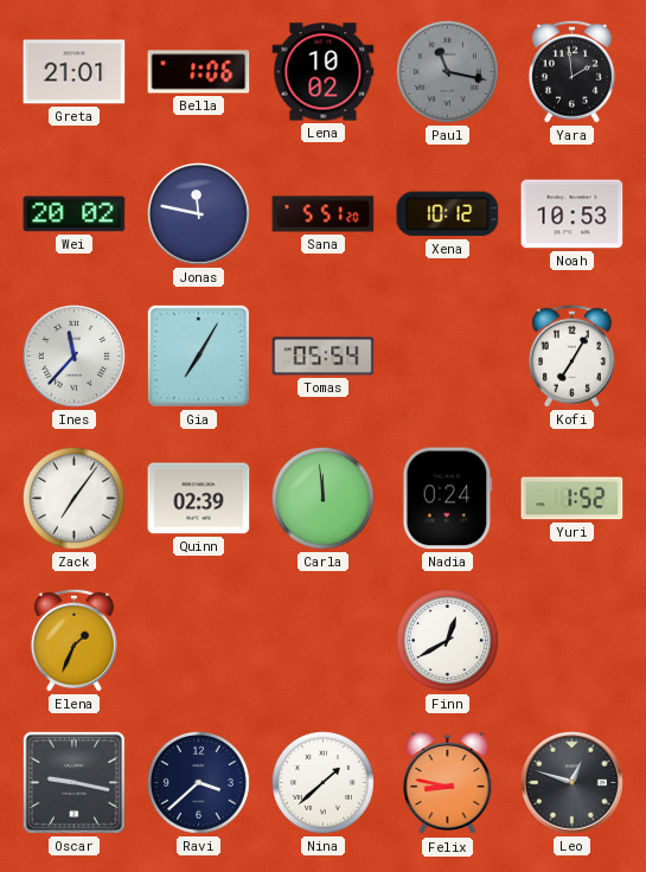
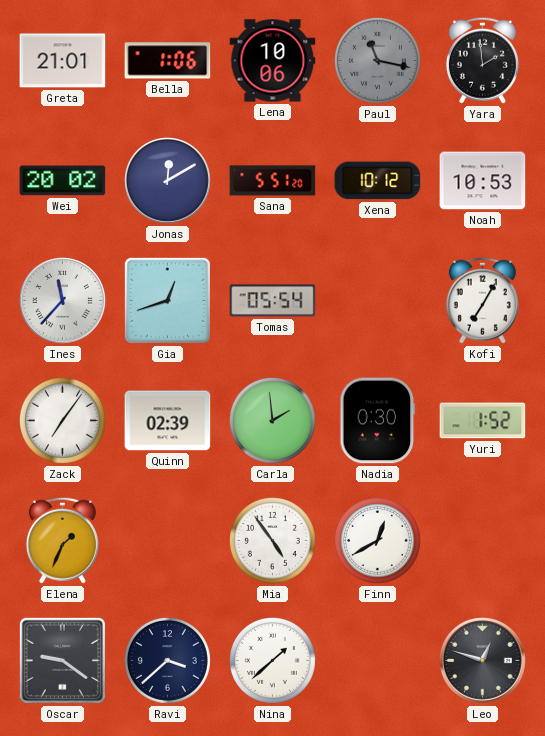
Lena: 10:02 -> 10:06 (273, 61)
Jonas: 11:47 -> 12:10 (168, 181)
Gia: 7:05 -> 12:42 (167, 300)
Carla: 11:59 -> 1:59 (272, 420)
Nadia: 0:24 -> 0:30 (378, 421)
Mia: none -> 4:54 (272, 540)
Oscar: 9:17 -> 9:21 (62, 660)
Felix: 8:47 -> none (448, 783)
